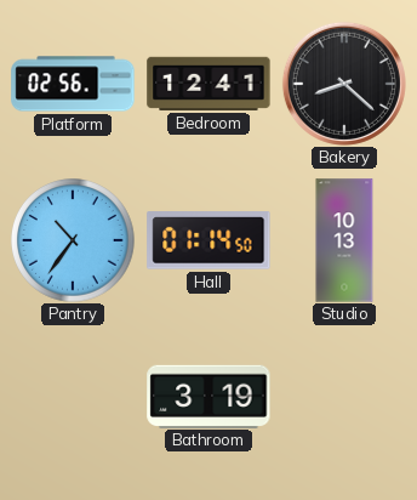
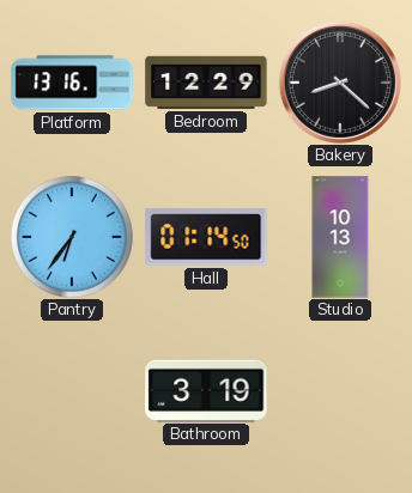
Platform: 02:56 -> 13:16 (72, 83)
Bedroom: 12:41 -> 12:29 (206, 83)
Pantry: 10:36 -> 6:36 (73, 238)
